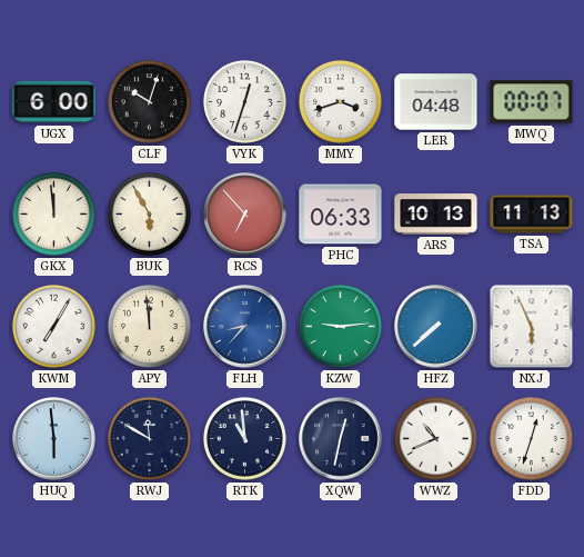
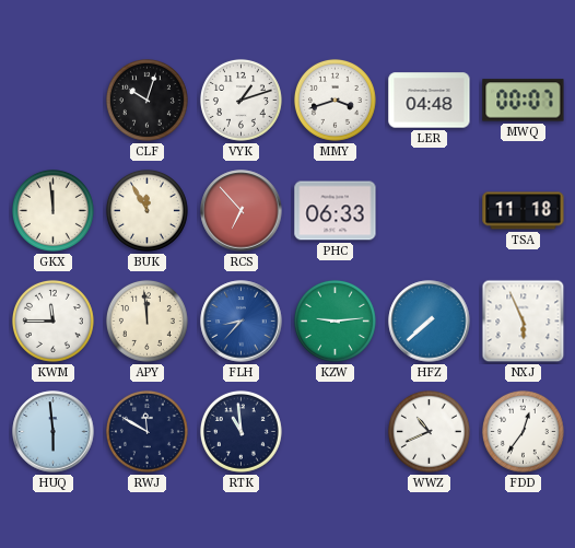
UGX: 6:00 -> none (54, 102)
VYK: 12:33 -> 1:12 (240, 100)
BUK: 5:55 -> 11:55 (146, 210)
ARS: 10:13 -> none (436, 215)
TSA: 11:13 -> 11:18 (524, 211)
KWM: 7:05 -> 11:45 (52, 320)
XQW: 12:32 -> none (341, 439)
FDD: 12:33 -> 12:36 (523, 431)
